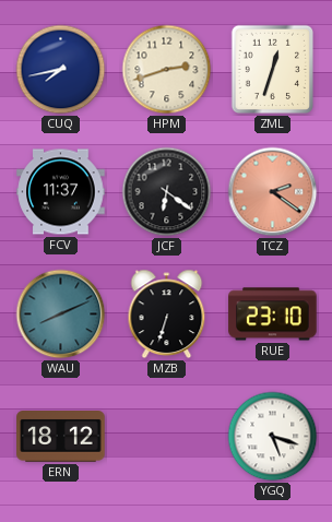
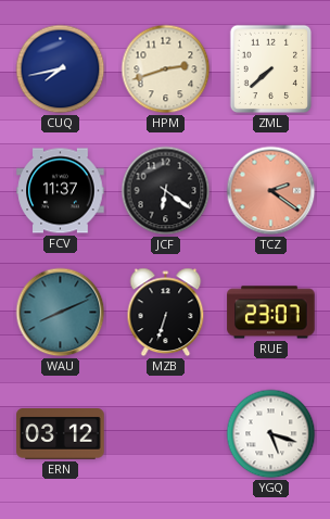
ZML: 12:33 -> 7:38 (270, 69)
RUE: 23:10 -> 23:07 (271, 313)
ERN: 18:12 -> 03:12 (61, 434)
